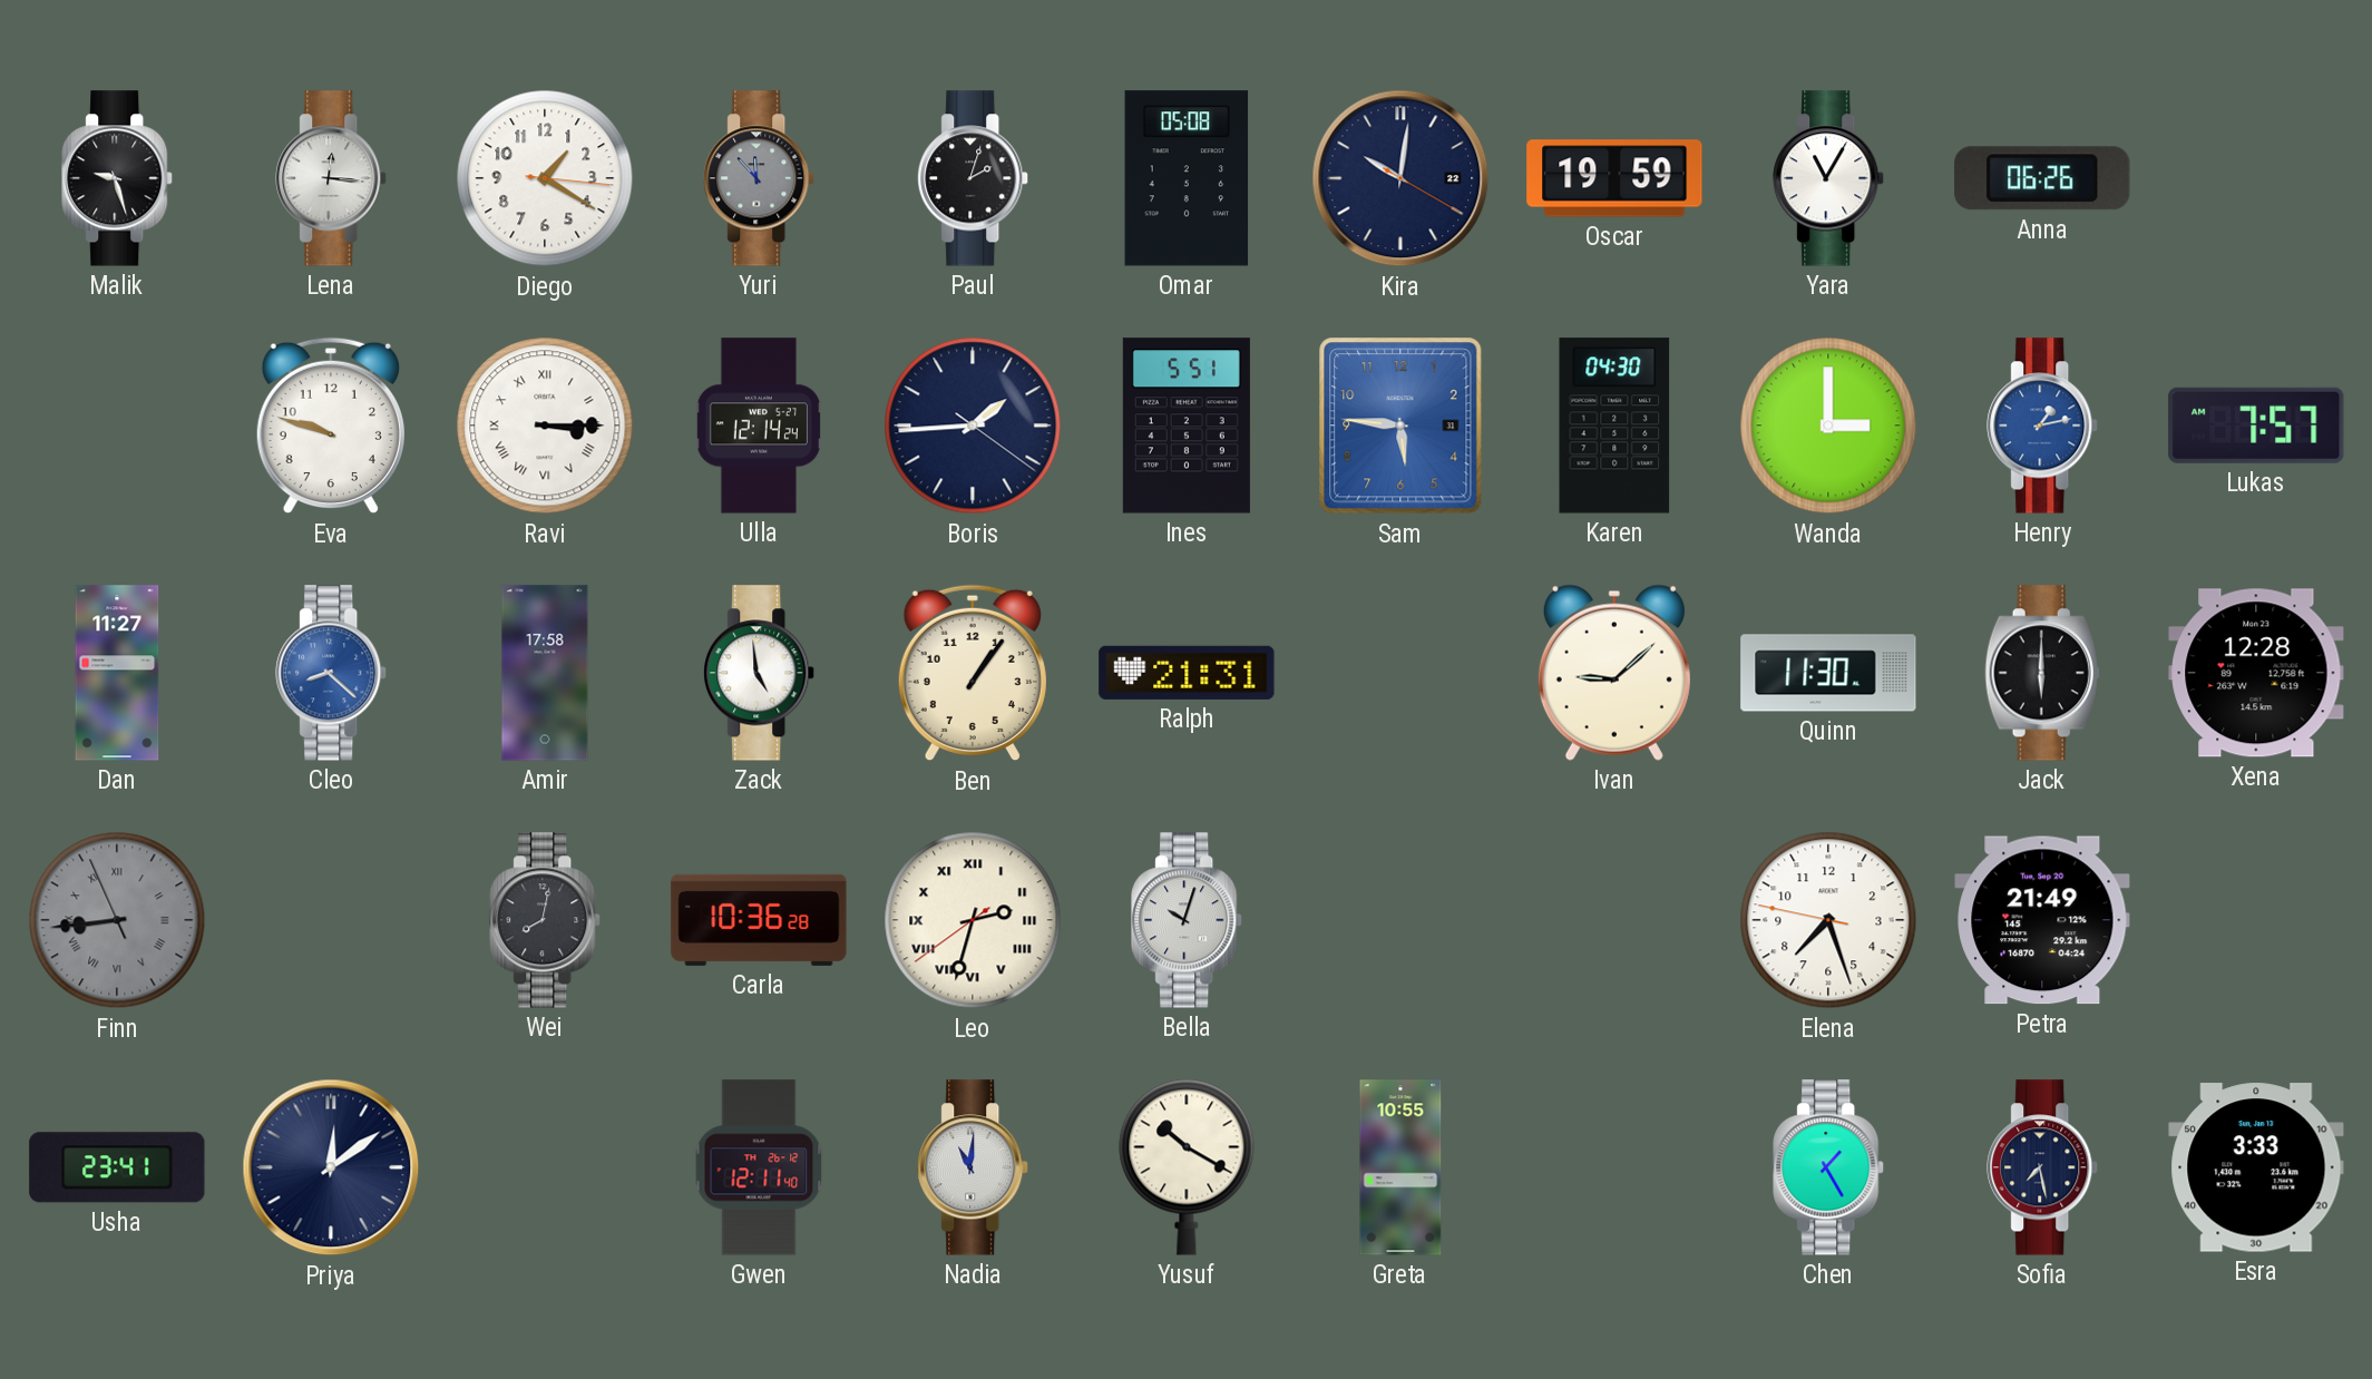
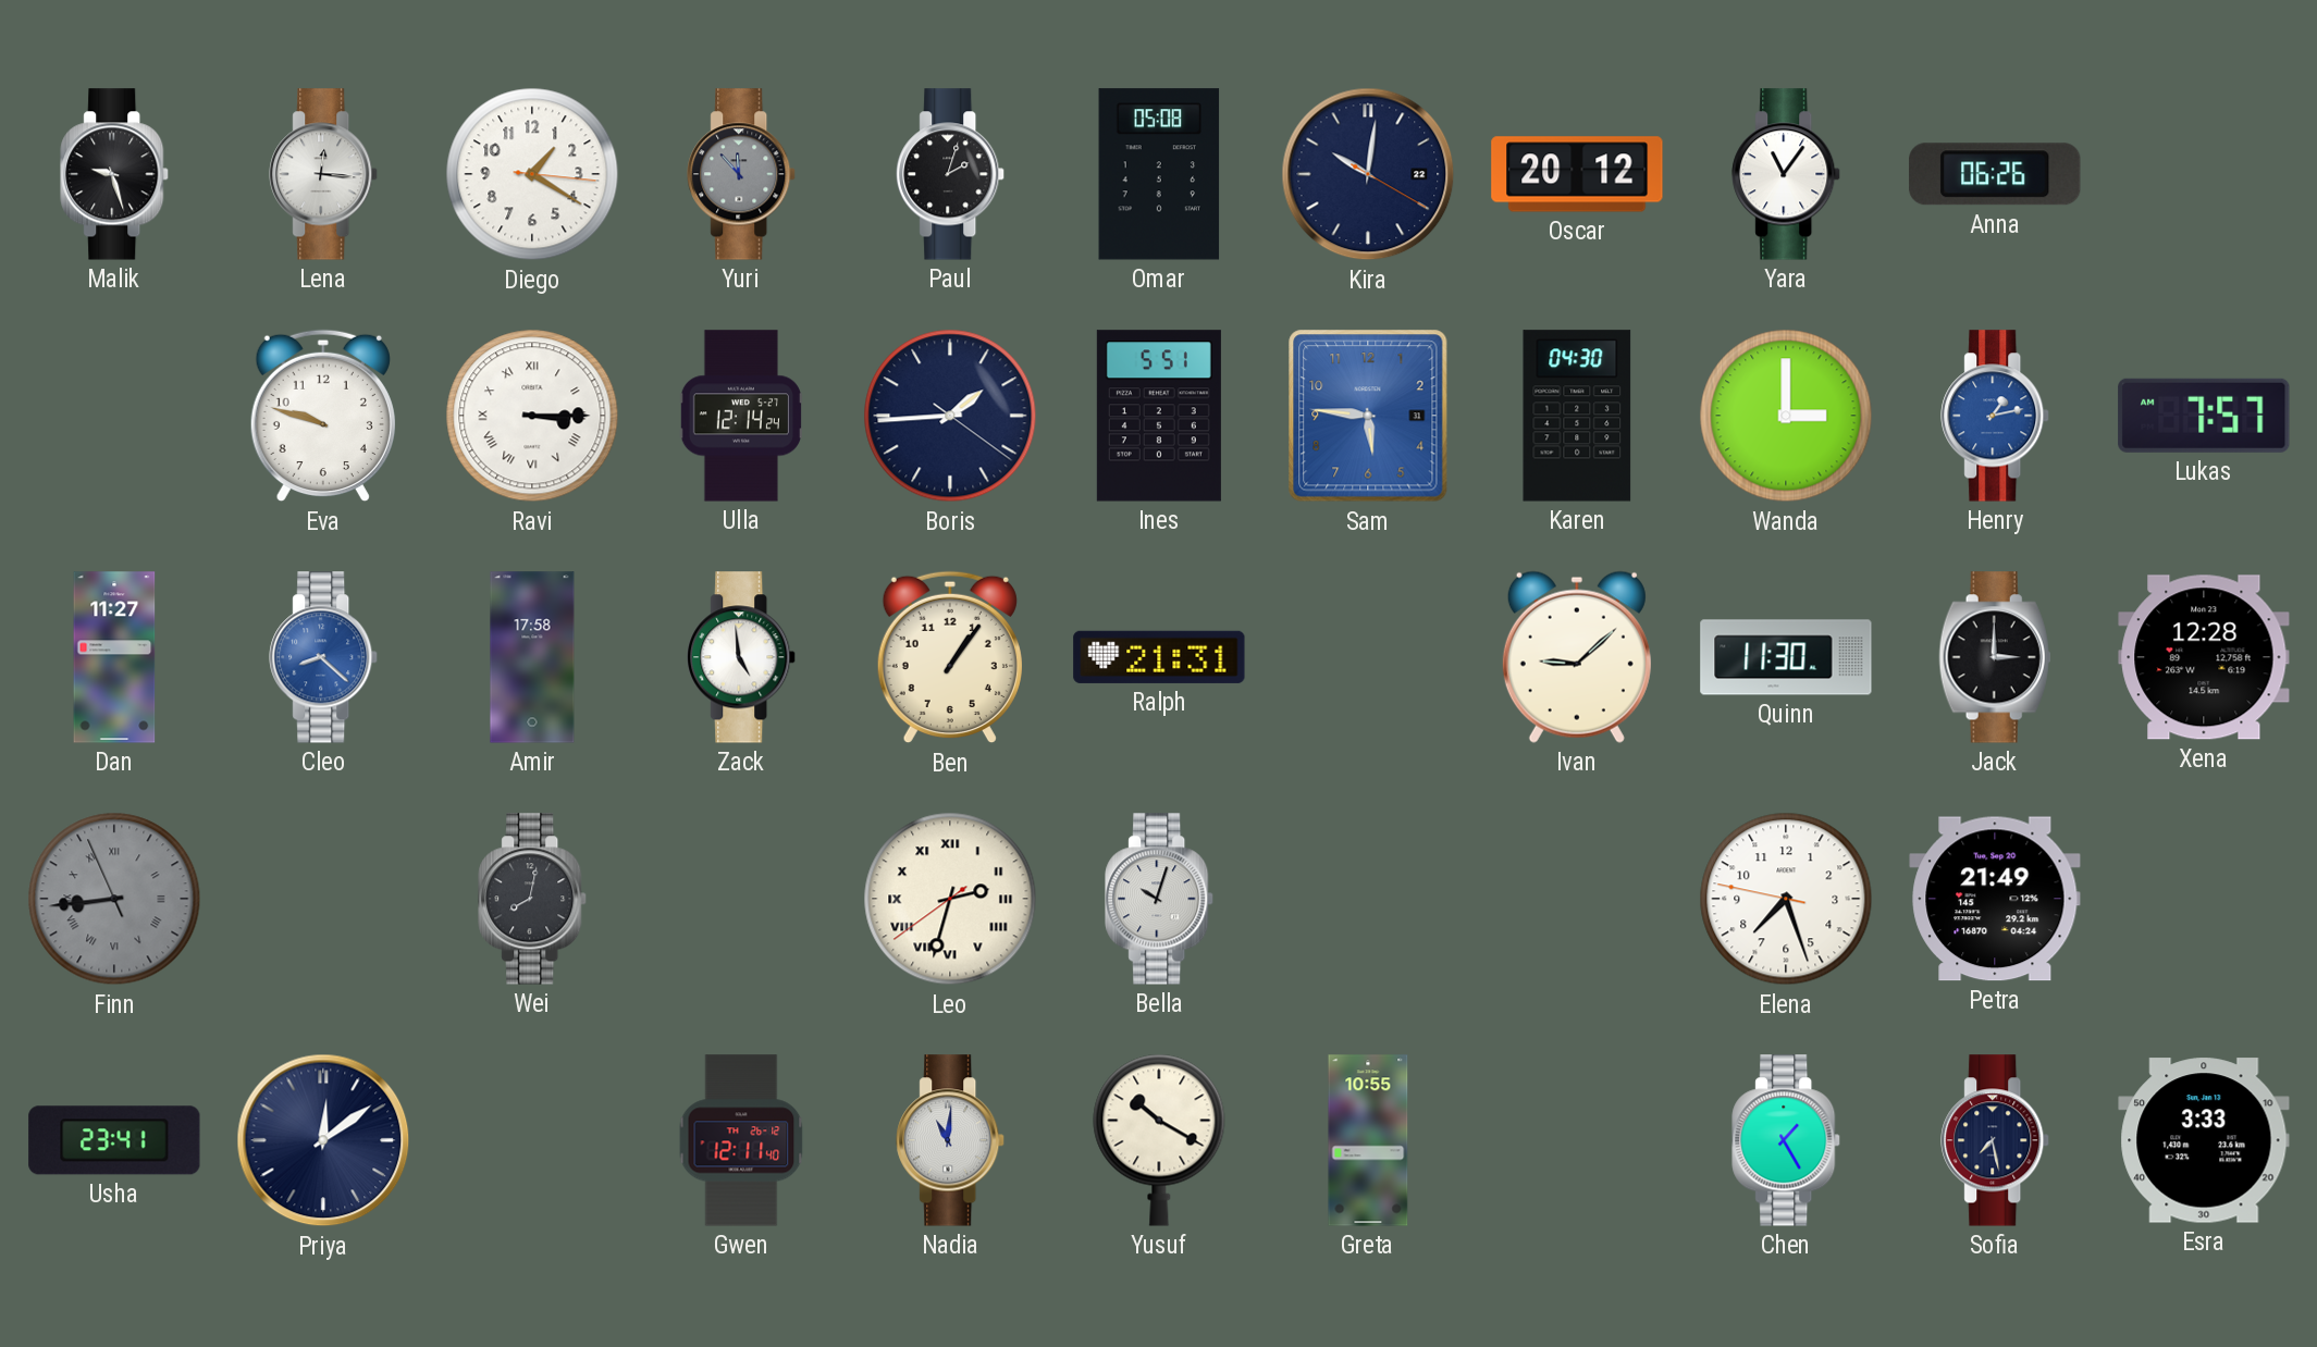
Oscar: 19:59 -> 20:12 (1577, 174)
Yara: 11:05 -> 11:06 (1787, 174)
Jack: 6:00 -> 3:00 (1995, 657)
Carla: 10:36 -> none (759, 920)
